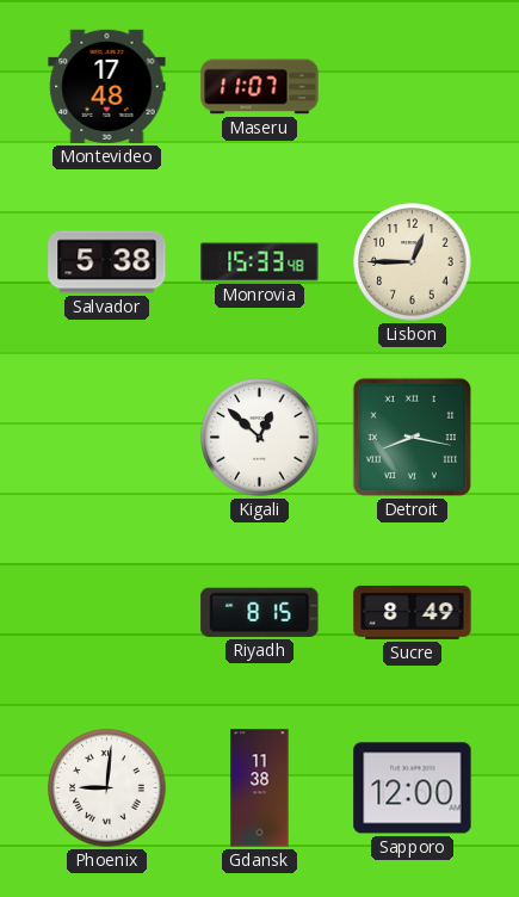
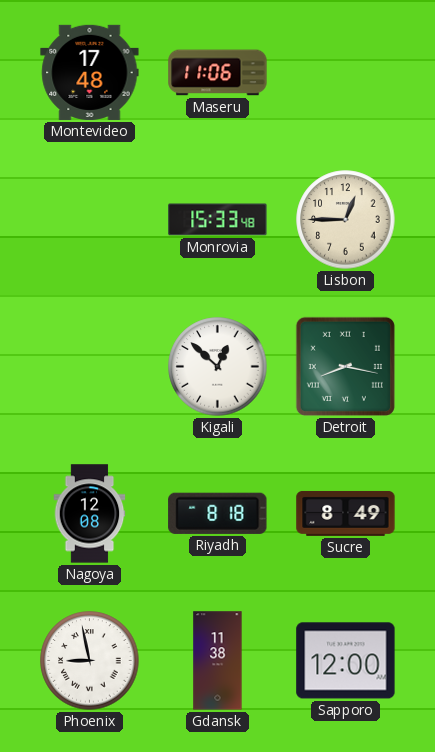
Maseru: 11:07 -> 11:06 (218, 73)
Salvador: 5:38 -> none (107, 262)
Nagoya: none -> 12:08 (90, 514)
Riyadh: 8:15 -> 8:18 (218, 513)
Phoenix: 9:01 -> 8:58 (90, 661)
